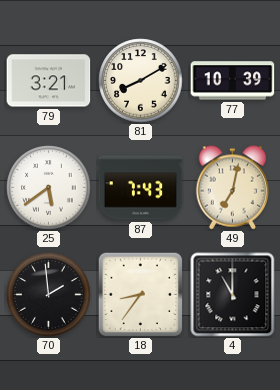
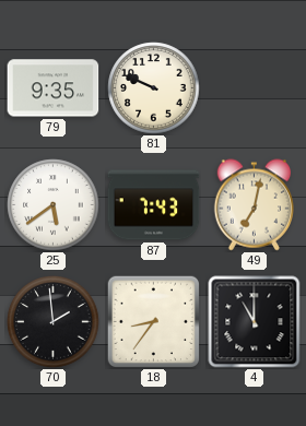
79: 3:21 -> 9:35 (54, 88)
81: 8:10 -> 9:49 (154, 88)
77: 10:39 -> none (233, 81)
